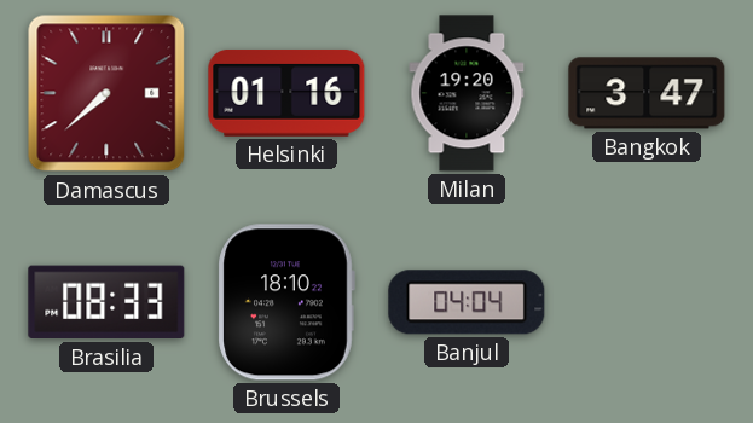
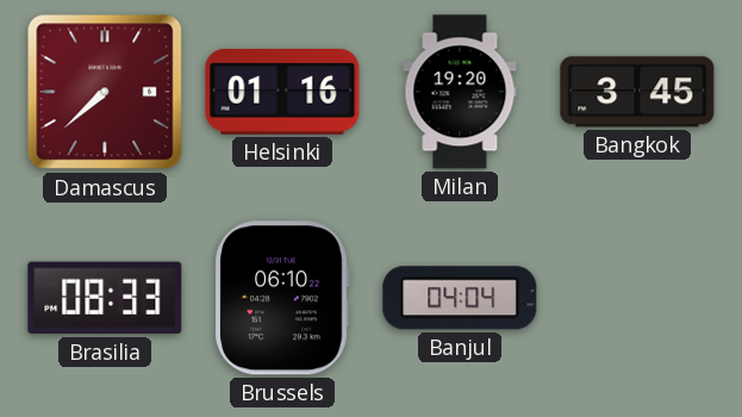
Bangkok: 3:47 -> 3:45 (637, 92)
Brussels: 18:10 -> 06:10 (282, 298)
